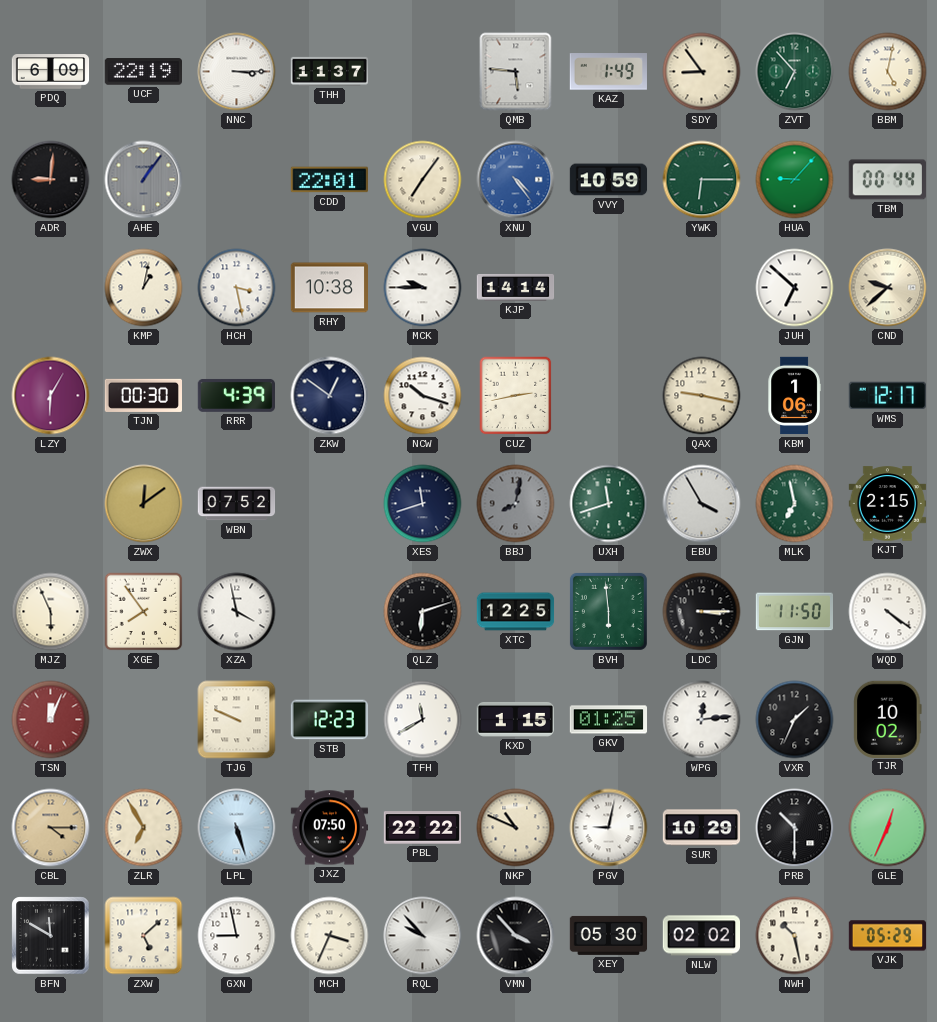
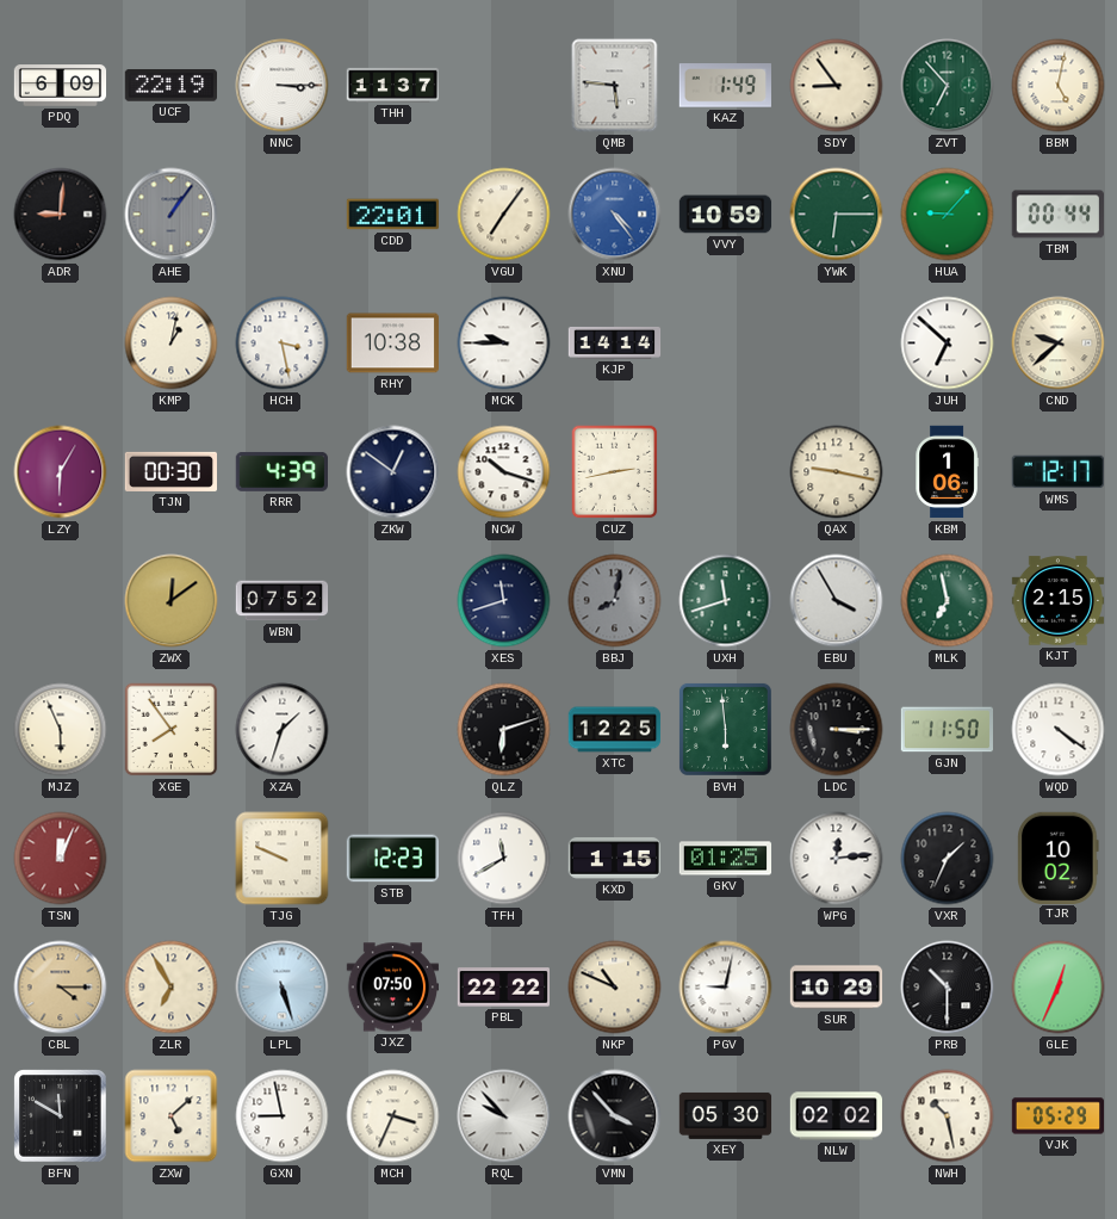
XZA: 3:58 -> 1:33 (283, 730)
